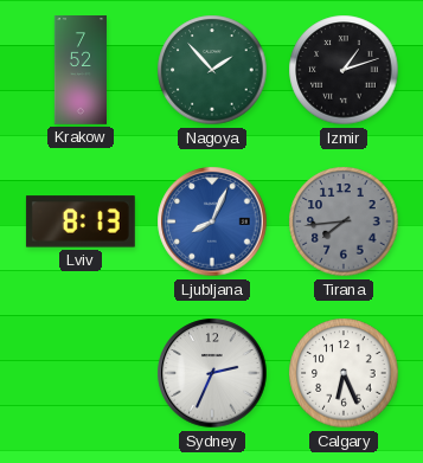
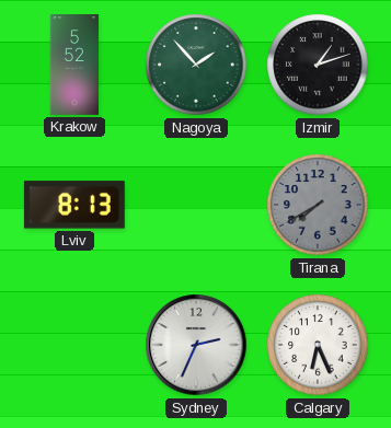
Krakow: 7:52 -> 5:52 (74, 66)
Ljubljana: 8:04 -> none (212, 221)
Tirana: 7:44 -> 7:40 (318, 205)
